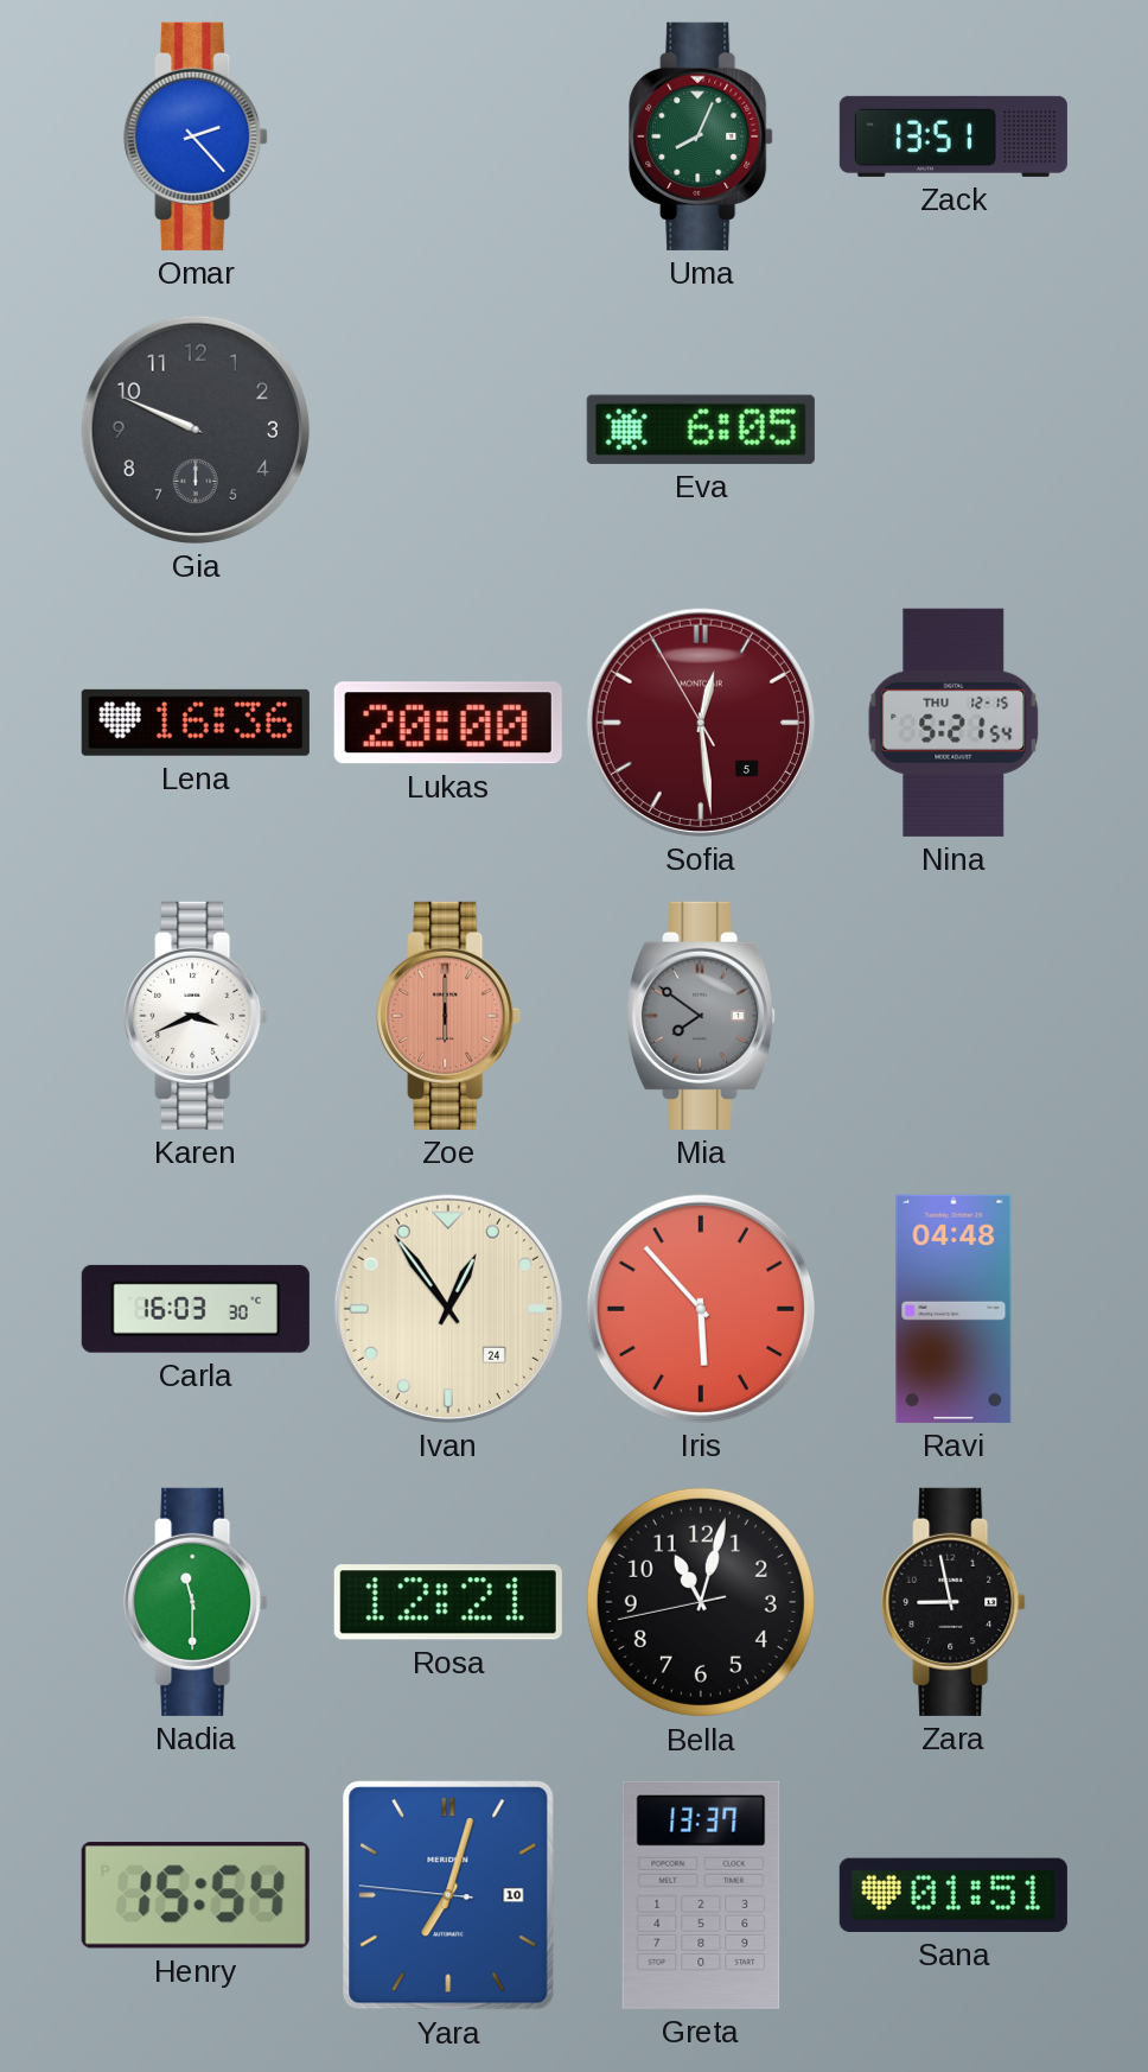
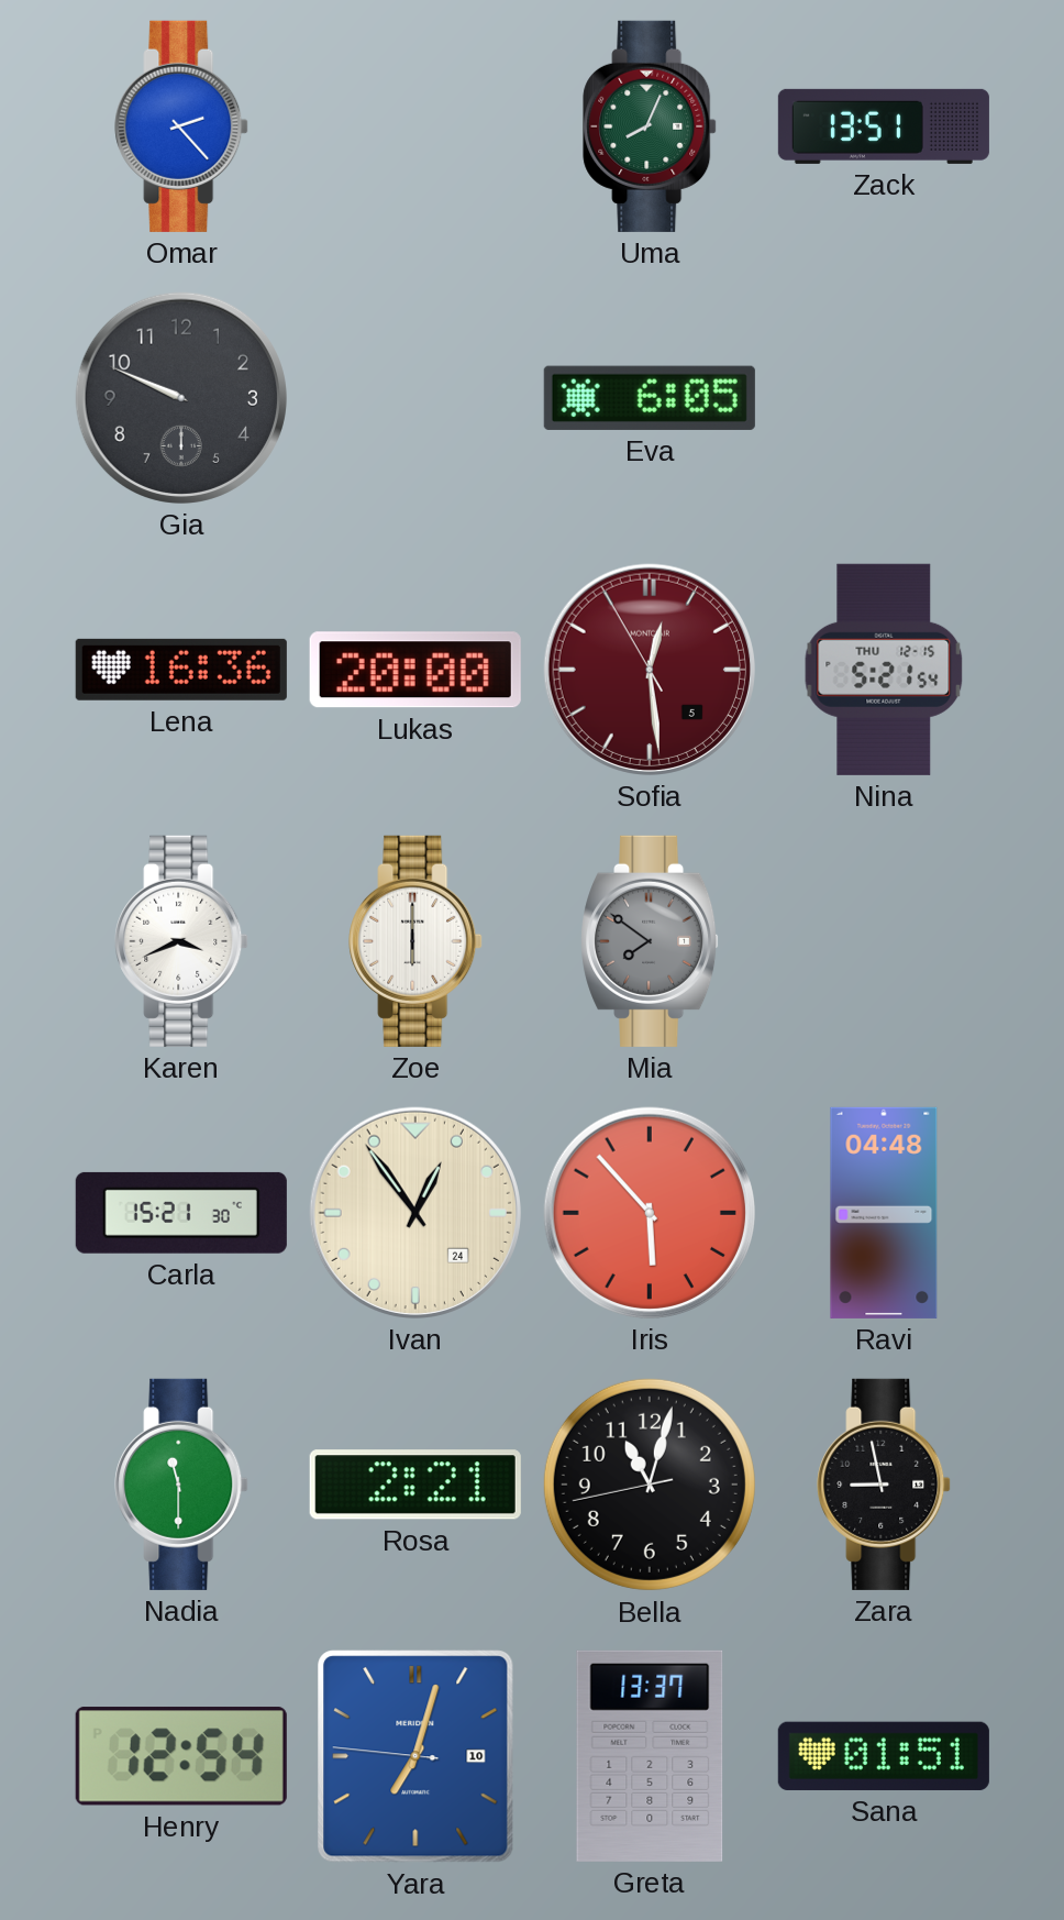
Zoe dial: salmon -> white (415, 941)
Carla: 16:03 -> 15:21 (181, 1213)
Rosa: 12:21 -> 2:21 (415, 1485)
Henry: 15:54 -> 12:54 (181, 1756)
